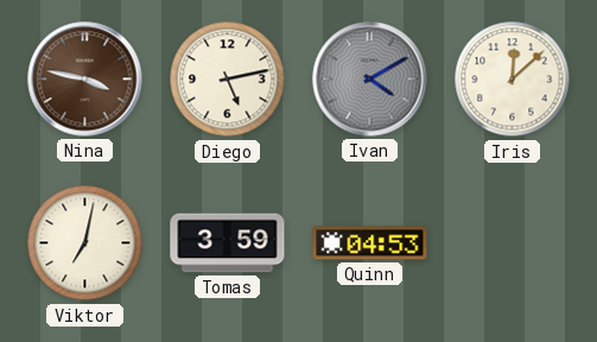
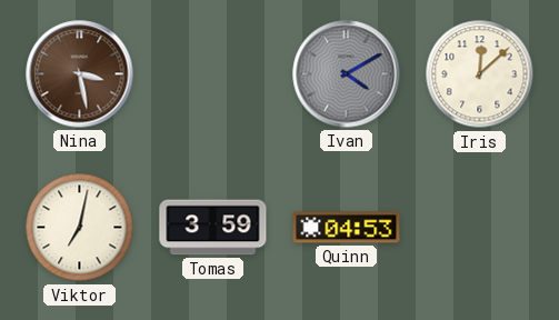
Nina: 3:47 -> 3:28 (80, 74)
Diego: 5:13 -> none (228, 80)
